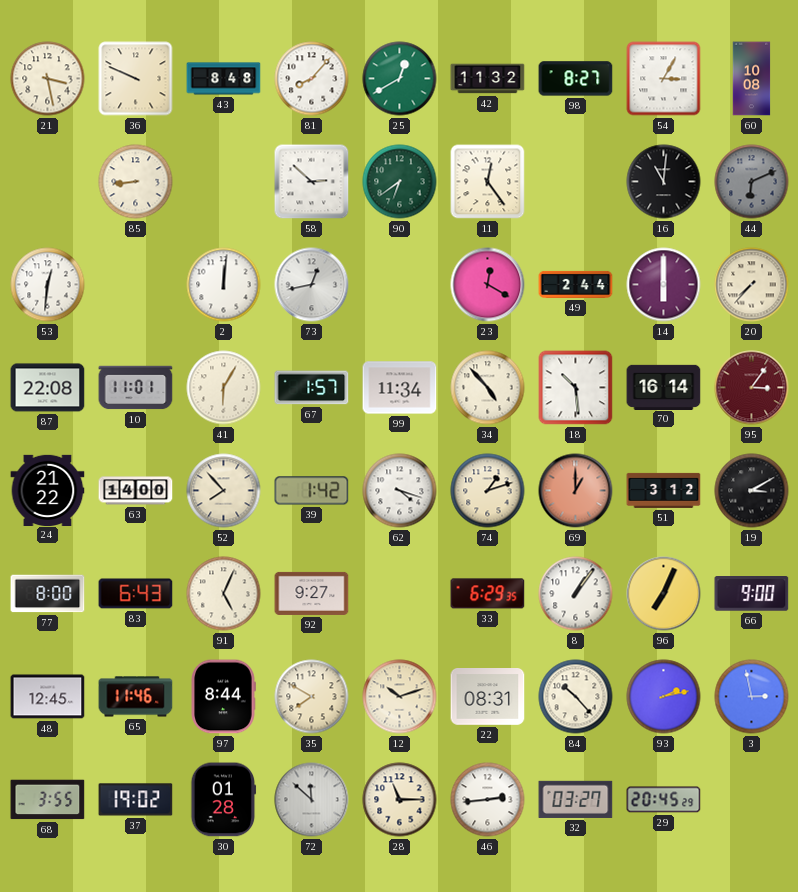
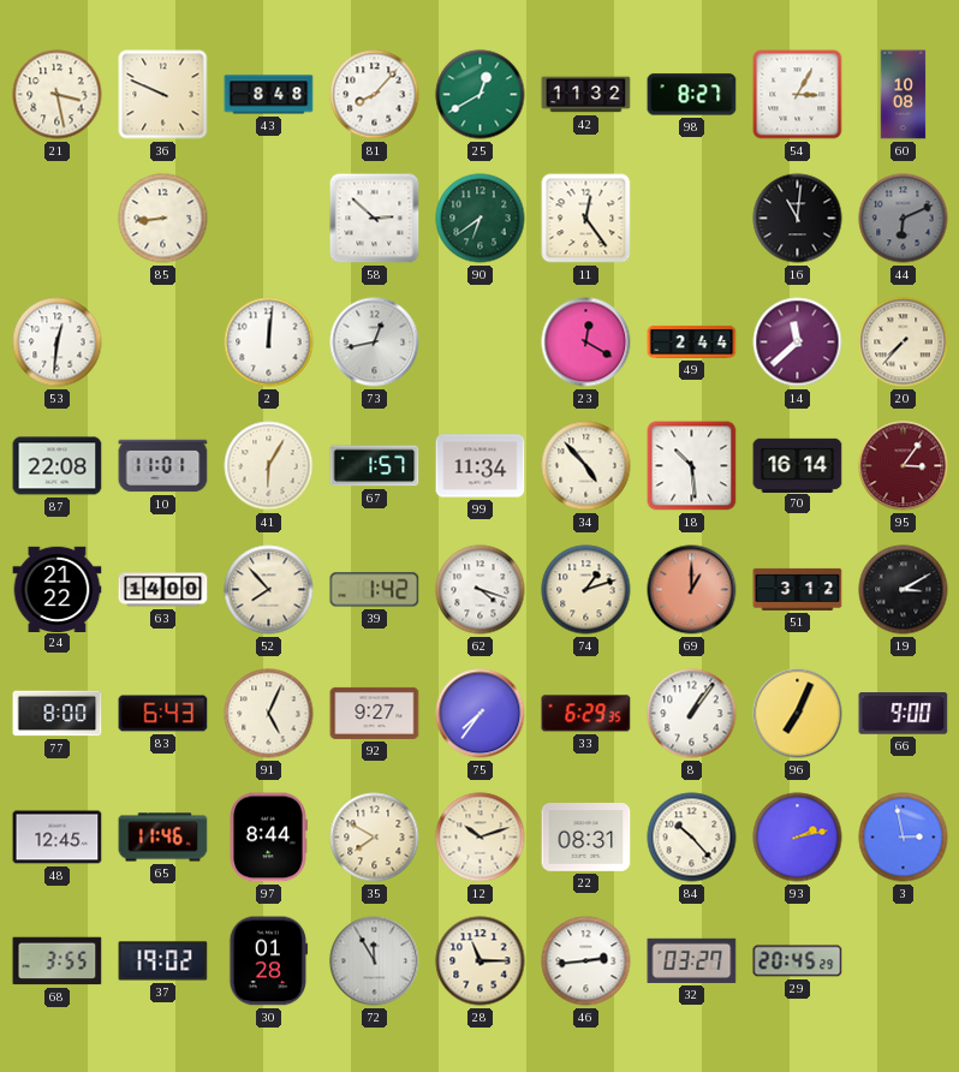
14: 6:00 -> 11:38 (798, 343)
75: none -> 7:36 (481, 714)
72: 11:52 -> 11:55 (375, 961)
